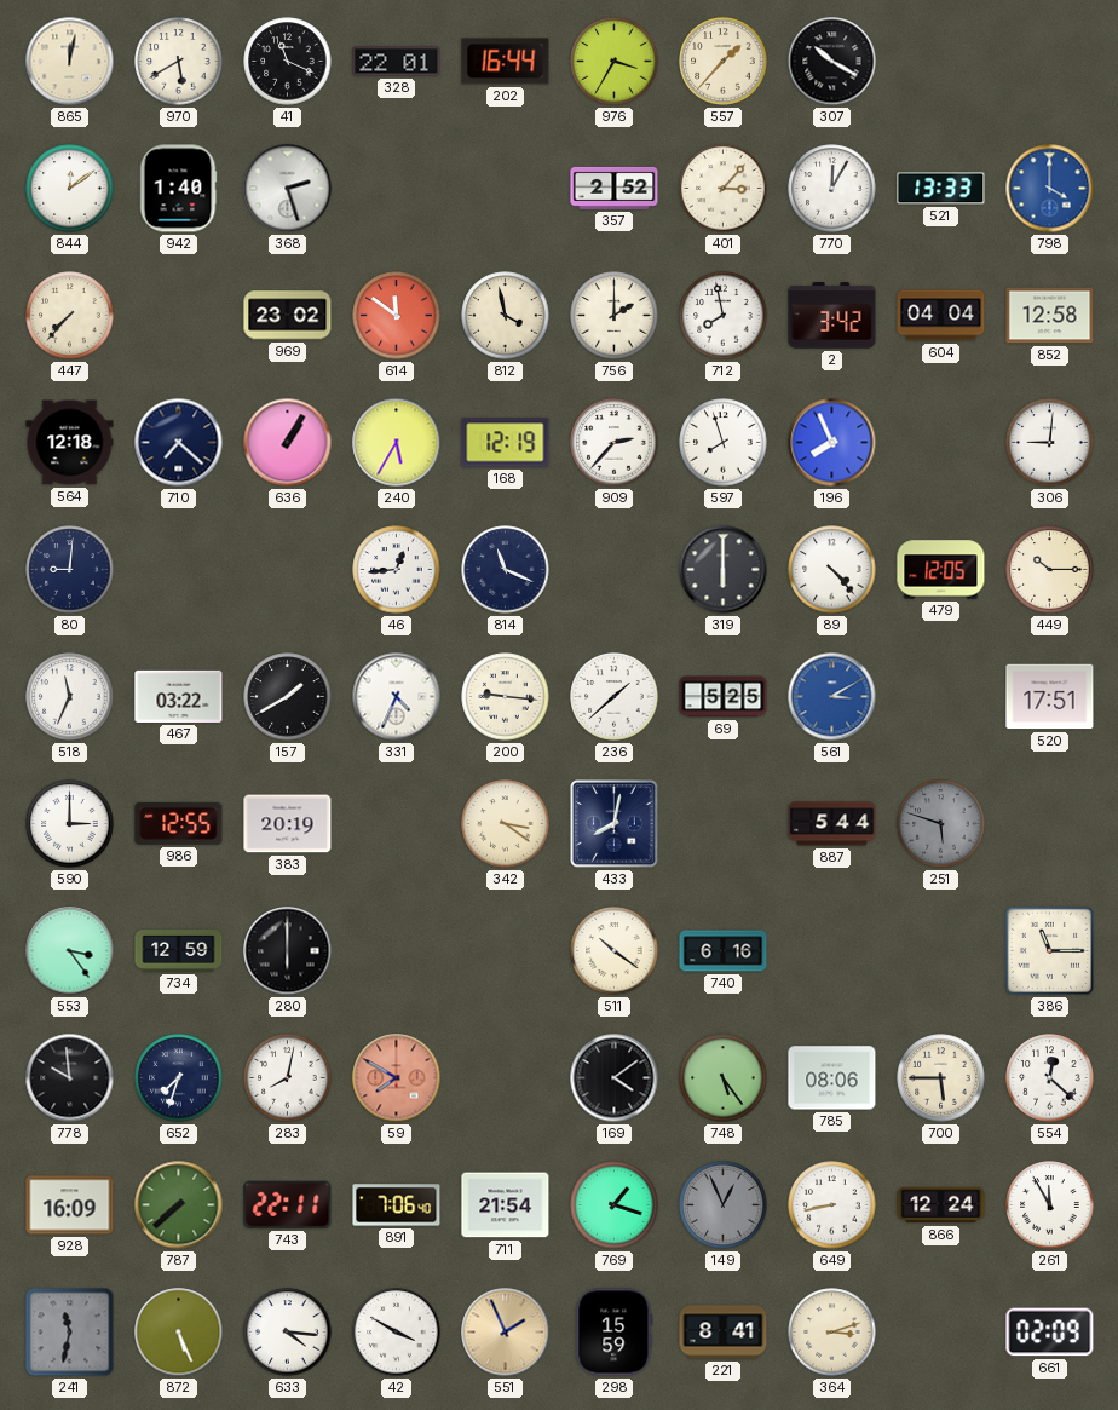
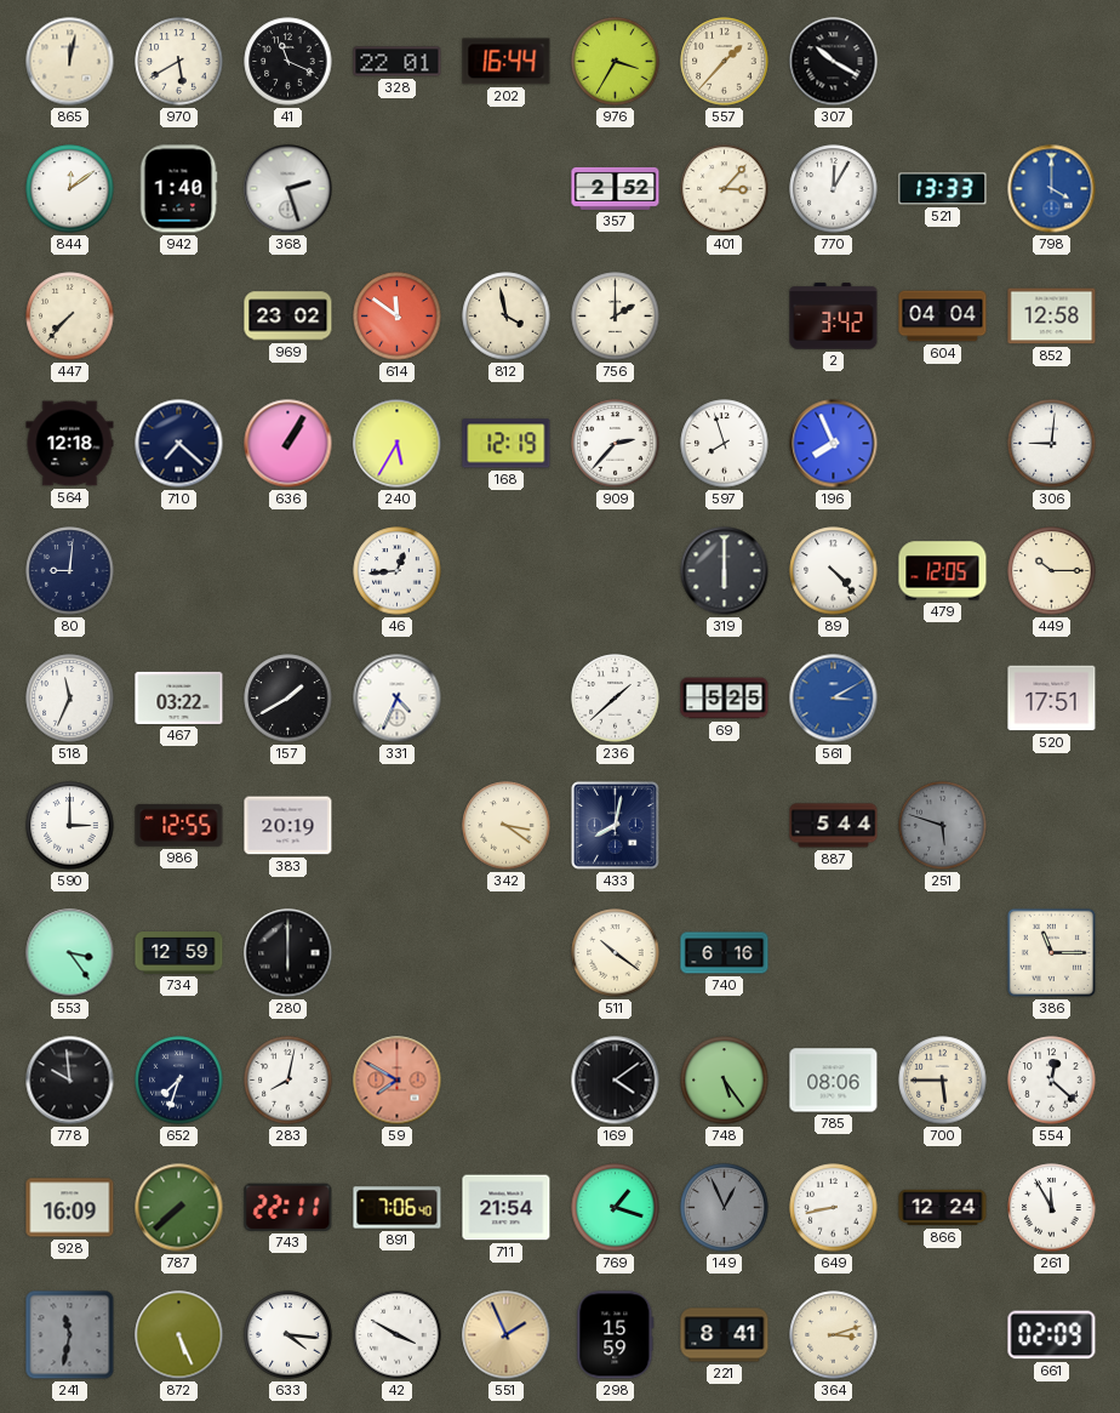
712: 7:58 -> none (724, 316)
814: 11:19 -> none (506, 570)
200: 9:16 -> none (506, 697)
